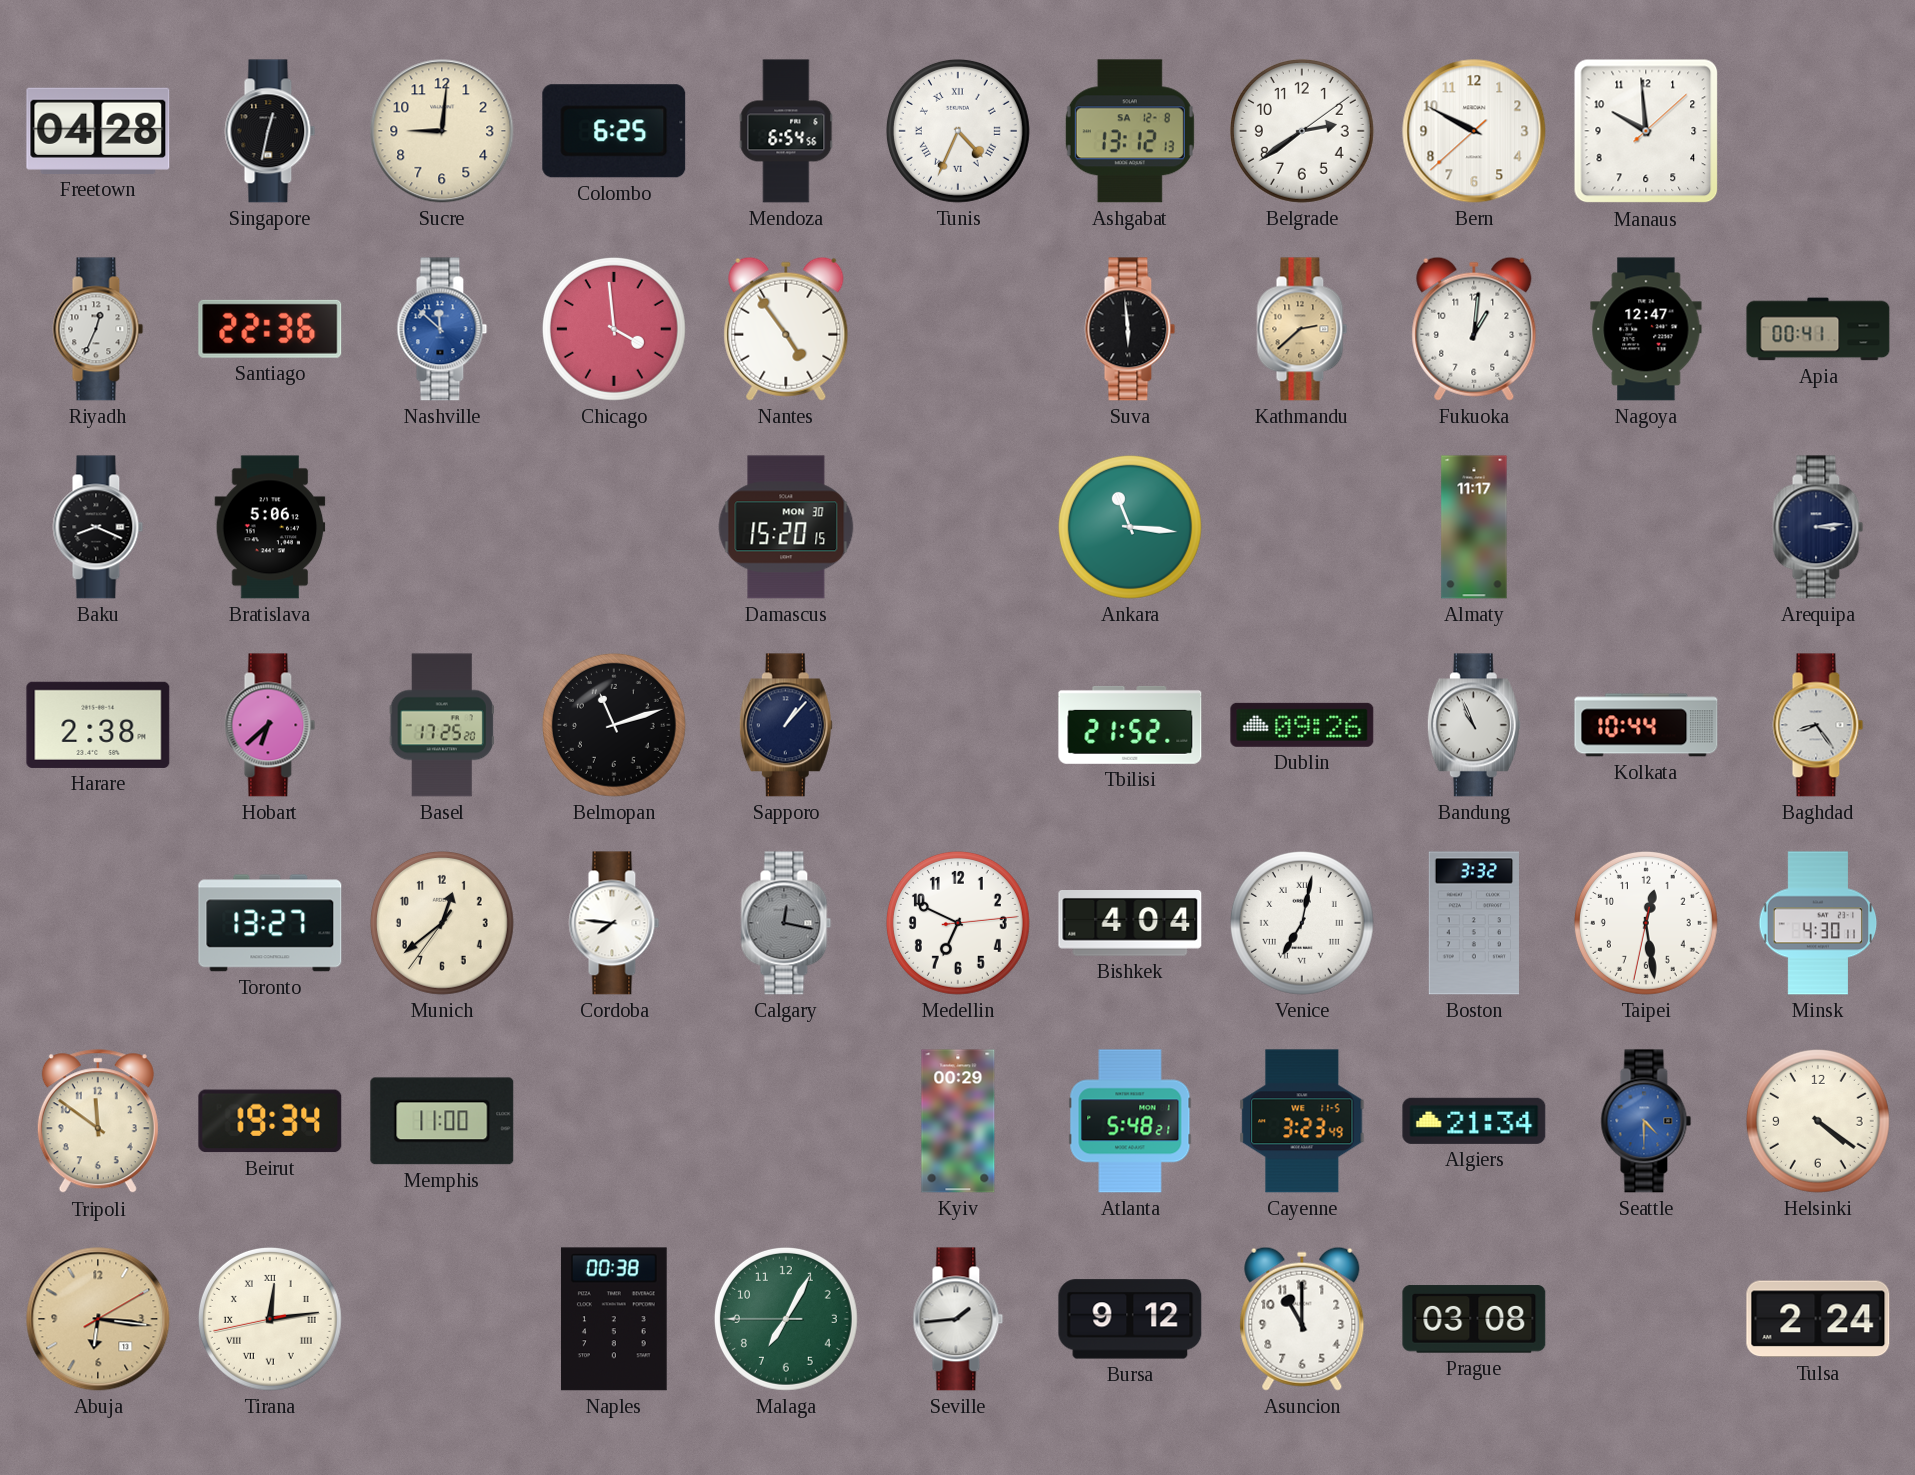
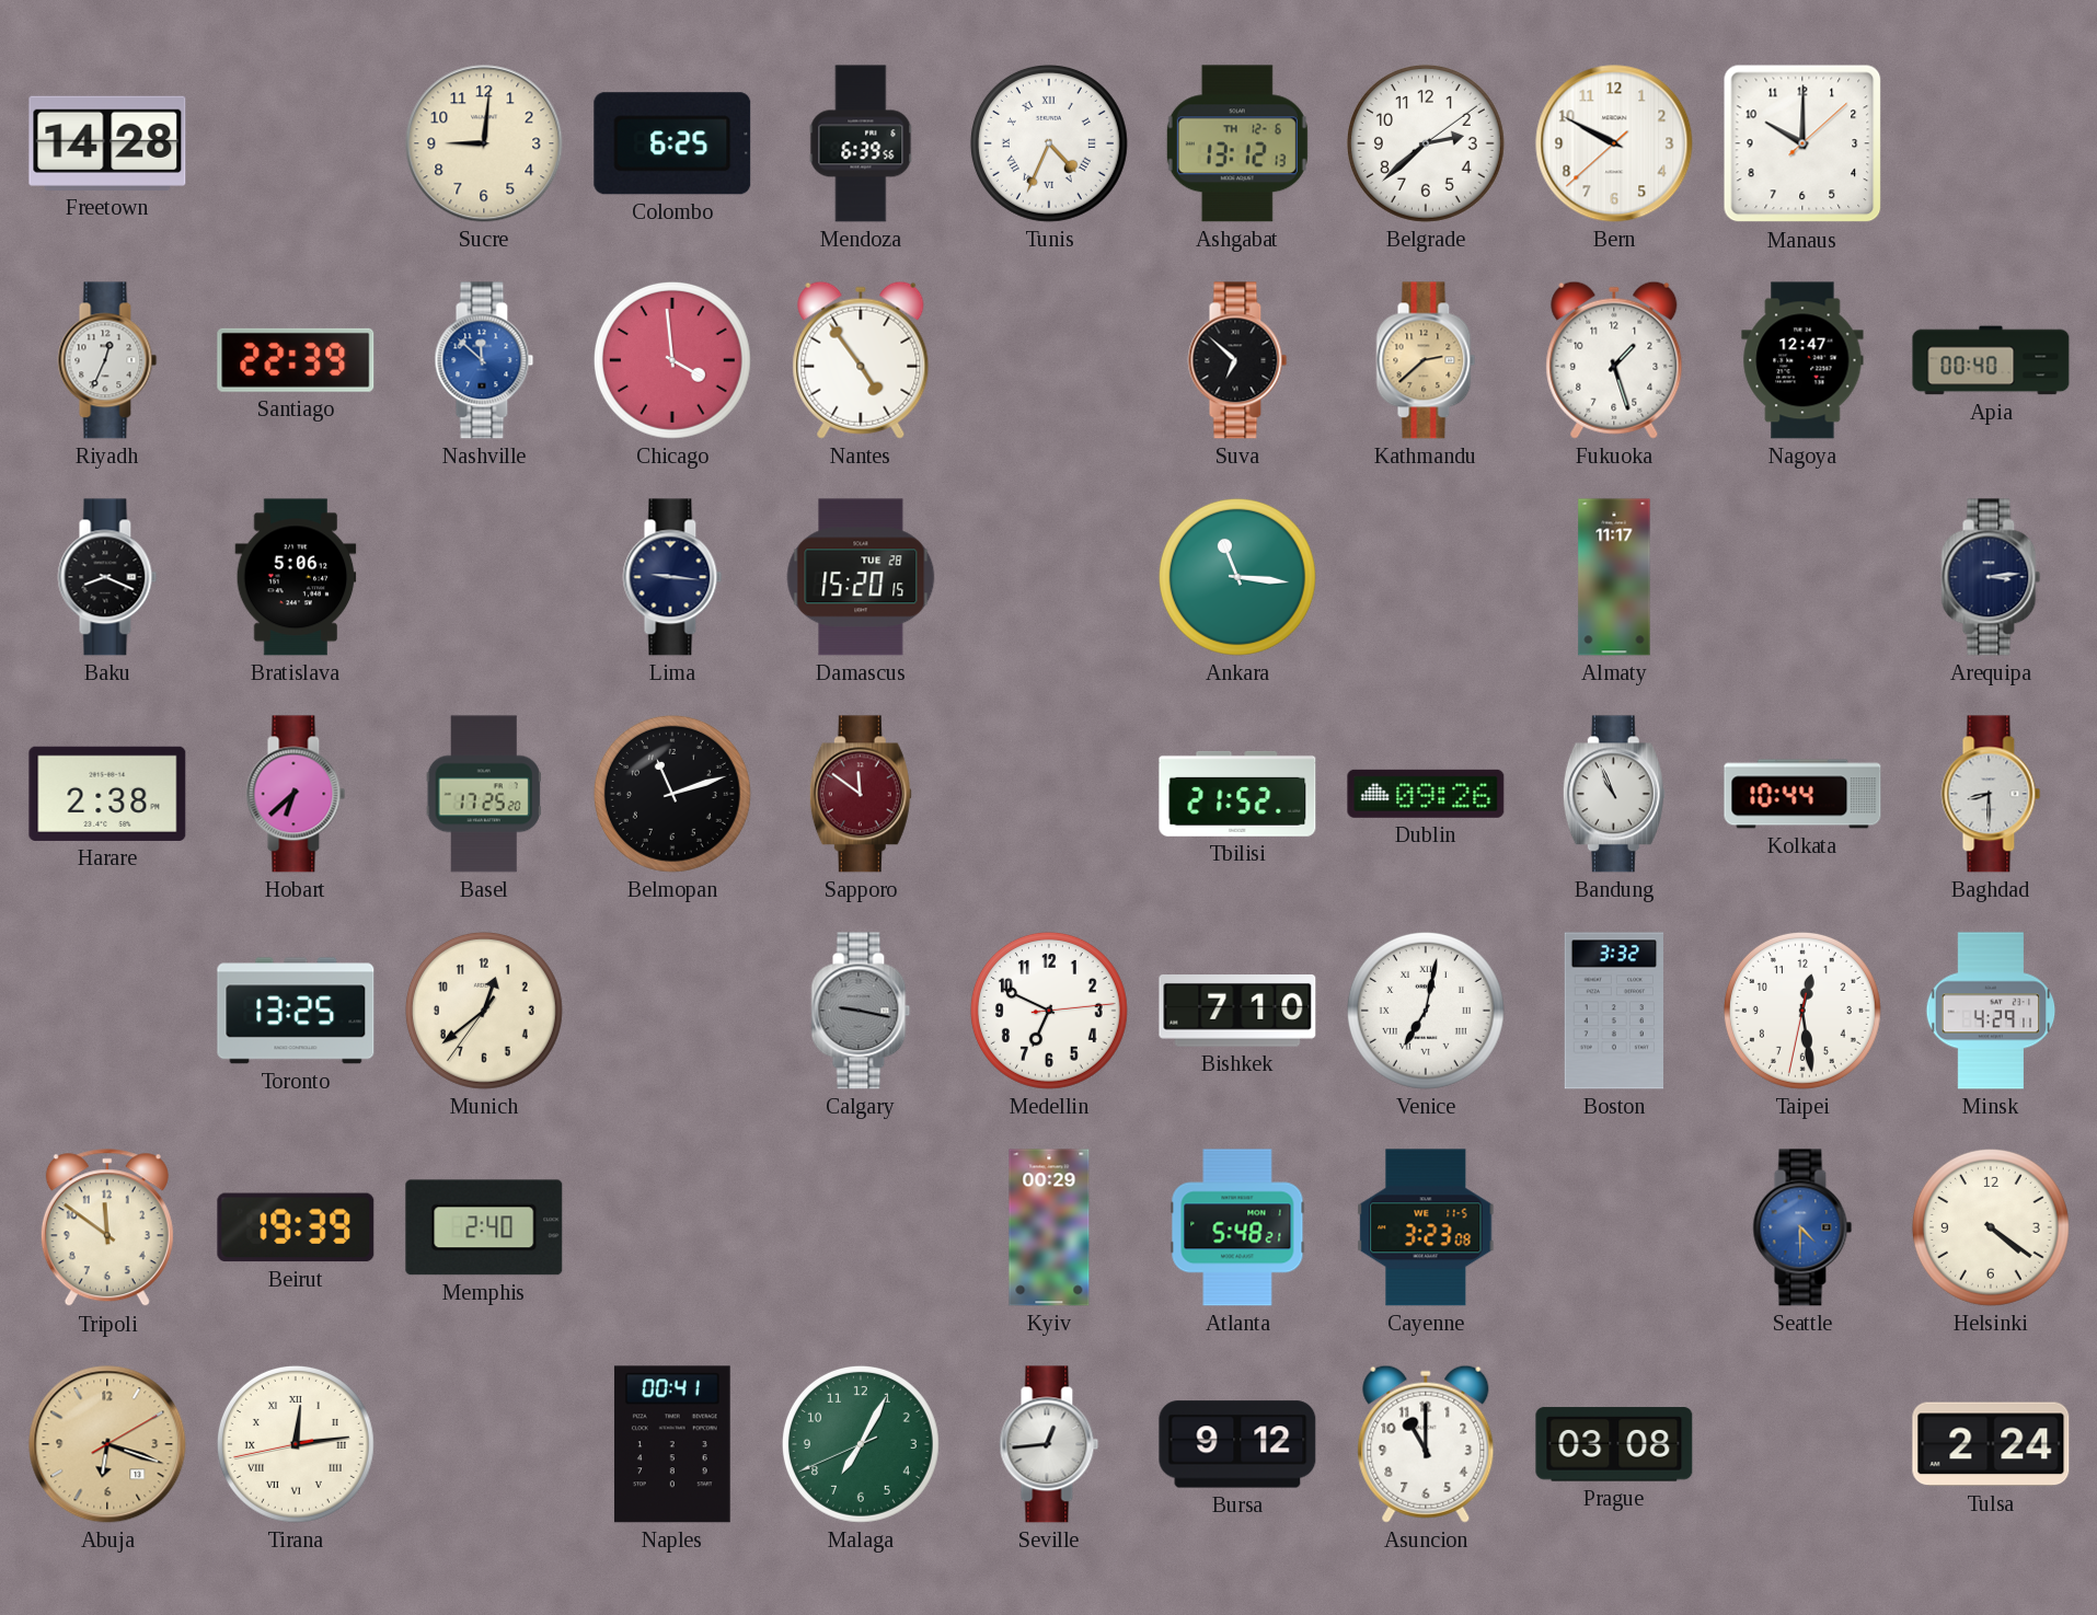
Freetown: 04:28 -> 14:28 (107, 143)
Singapore: 12:32 -> none (270, 131)
Mendoza: 6:54 -> 6:39 (861, 143)
Ashgabat date: SA 12-8 -> TH 12-6 (1237, 143)
Belgrade: 2:39 -> 2:38 (1426, 143)
Manaus: 9:59 -> 10:00 (1802, 143)
Santiago: 22:36 -> 22:39 (296, 360)
Suva: 5:59 -> 6:52 (1237, 360)
Fukuoka: 1:01 -> 1:27 (1614, 360)
Apia: 00:41 -> 00:40 (1991, 360)
Lima: none -> 9:16 (672, 577)
Damascus date: MON 30 -> TUE 28 (861, 577)
Sapporo: 1:07 -> 11:51 (861, 794)
Sapporo dial: navy -> burgundy (861, 794)
Baghdad: 8:24 -> 8:30 (1991, 794)
Toronto: 13:27 -> 13:25 (296, 1011)
Cordoba: 7:46 -> none (614, 923)
Calgary: 12:17 -> 9:17 (861, 1011)
Bishkek: 4:04 -> 7:10 (1237, 1012)
Minsk: 4:30 -> 4:29 (1991, 1011)
Beirut: 19:34 -> 19:39 (296, 1227)
Memphis: 11:00 -> 2:40 (484, 1227)
Cayenne: 3:23:49 -> 3:23:08 (1426, 1227)
Algiers: 21:34 -> none (1474, 1121)
Abuja: 6:16 -> 6:18 (107, 1444)
Naples: 00:38 -> 00:41 (672, 1444)
Malaga: 7:04:45 -> 7:04:41 (861, 1444)
Seville: 1:44 -> 12:44 (1049, 1444)
